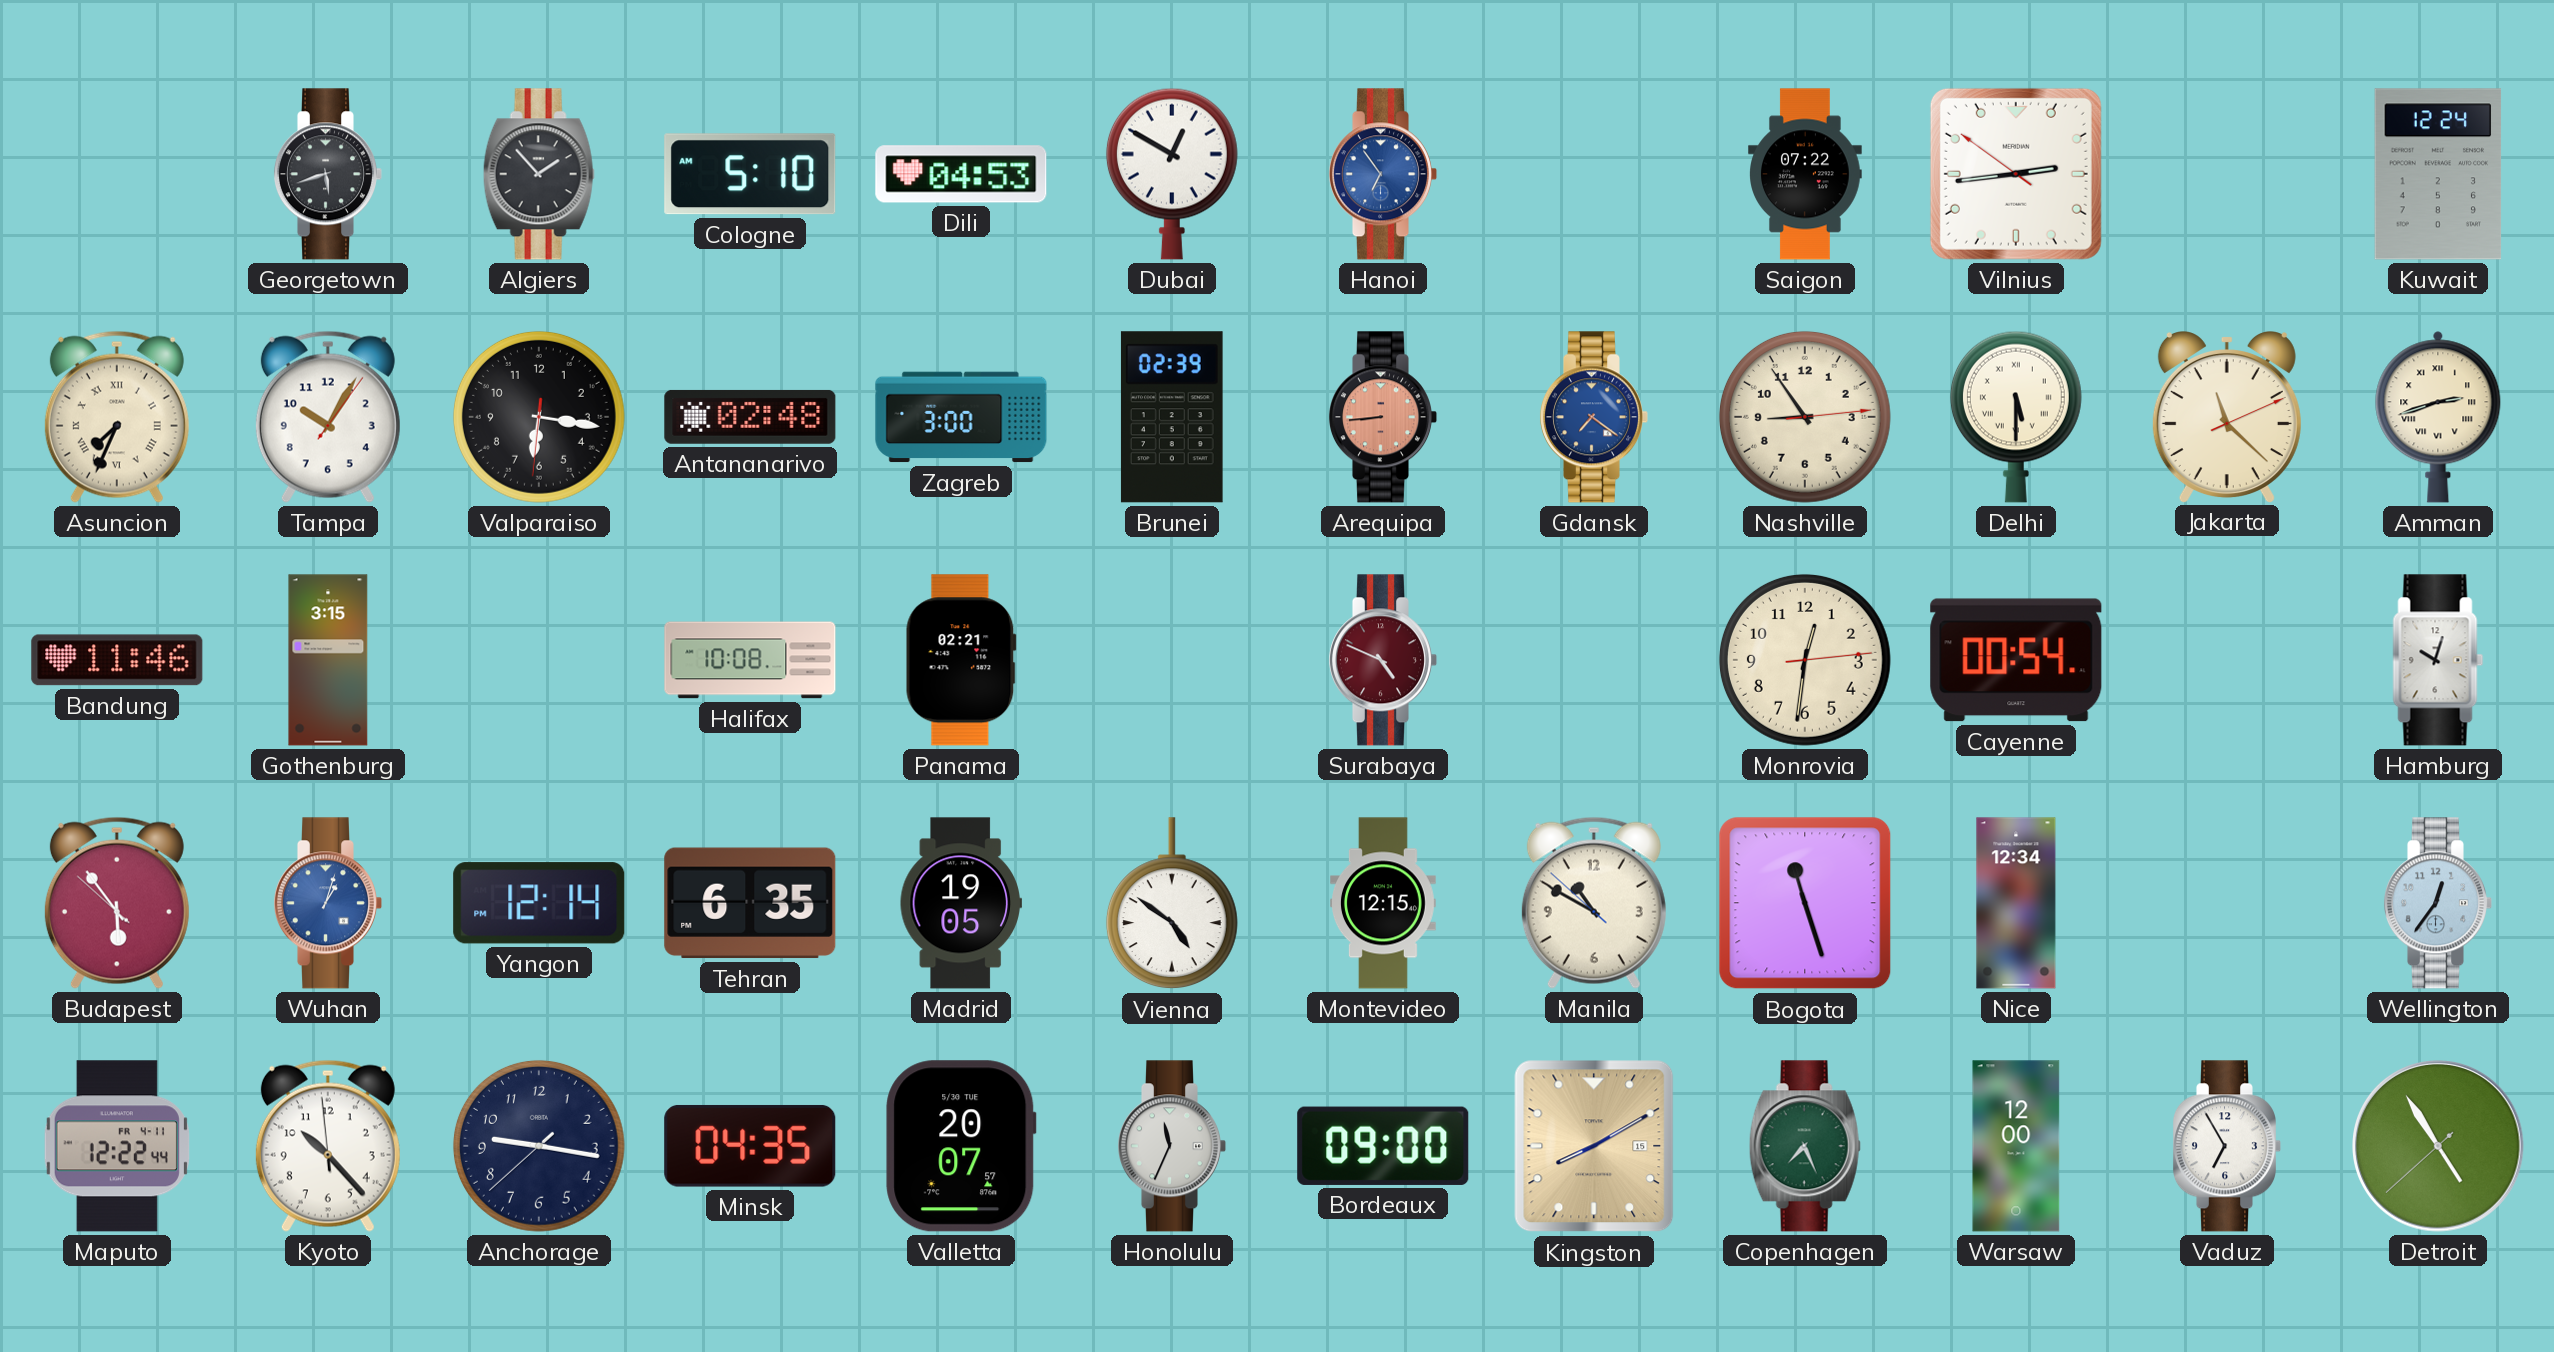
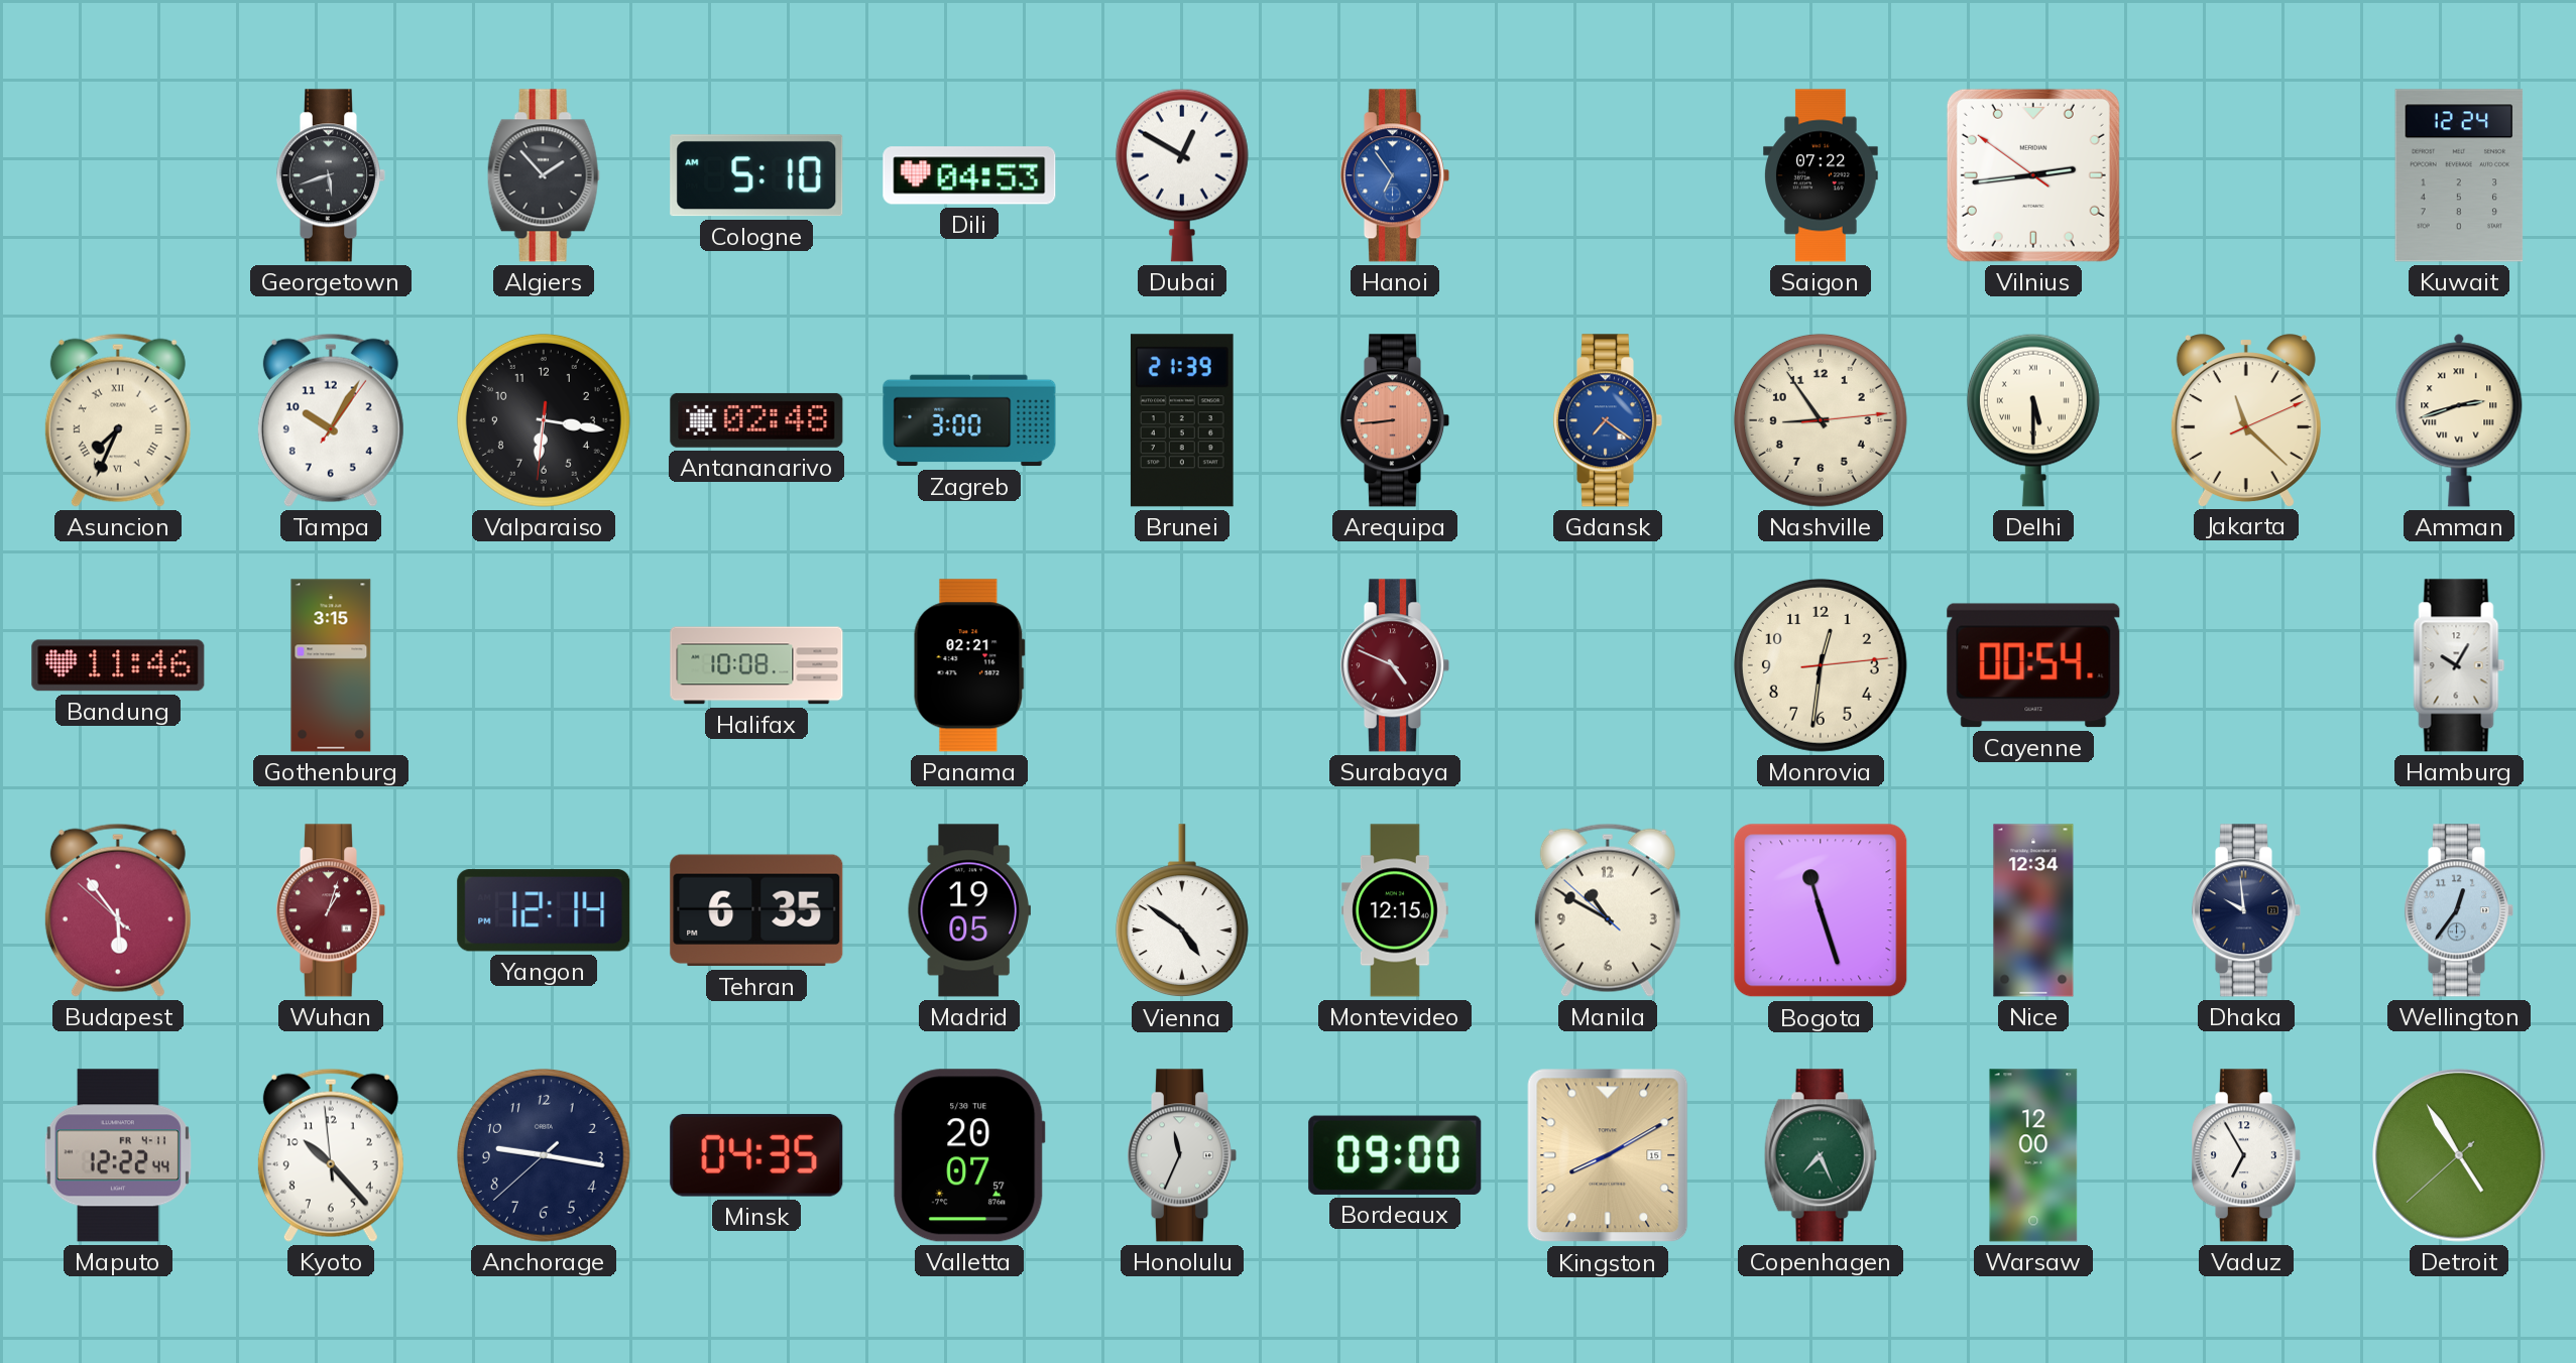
Brunei: 02:39 -> 21:39 (1182, 420)
Hamburg: 10:03 -> 10:05 (2459, 665)
Wuhan dial: blue -> burgundy (331, 910)
Dhaka: none -> 9:59 (2246, 910)
